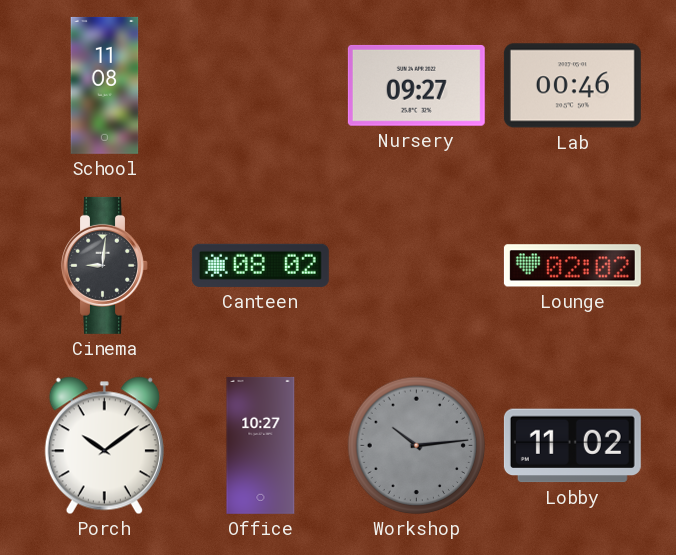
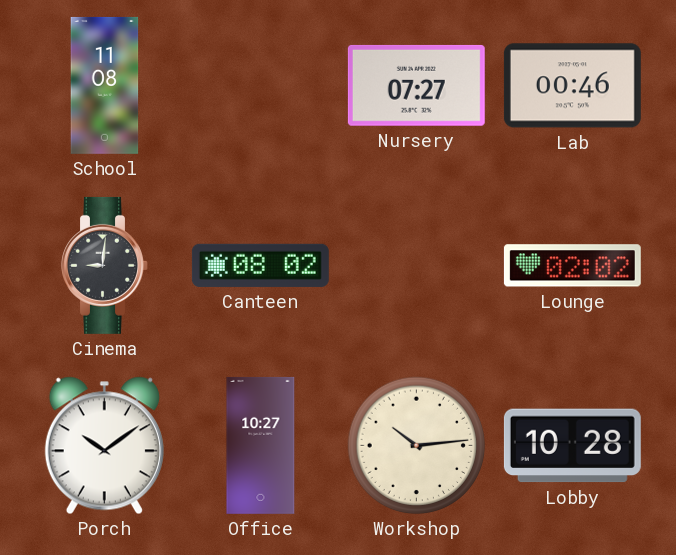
Nursery: 09:27 -> 07:27 (416, 85)
Workshop dial: grey -> cream (417, 446)
Lobby: 11:02 -> 10:28 (572, 446)
